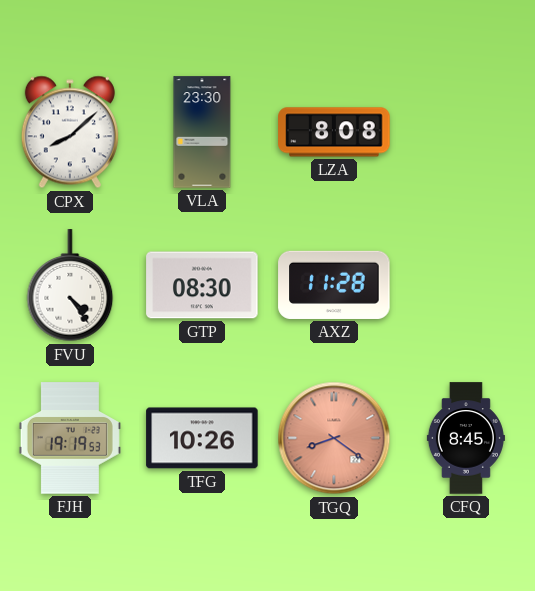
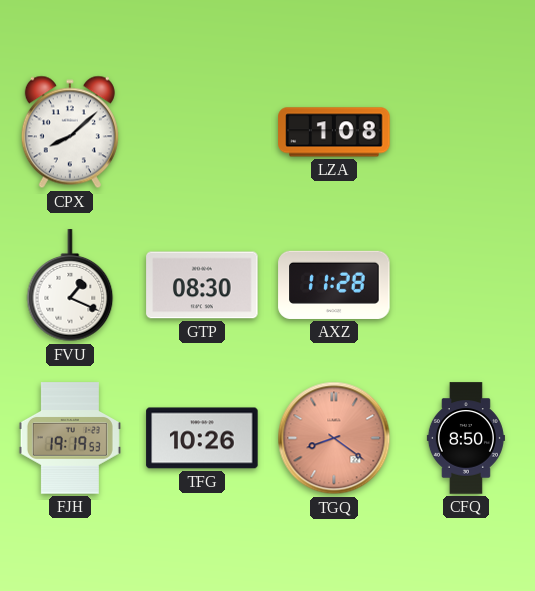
VLA: 23:30 -> none (202, 132)
LZA: 8:08 -> 1:08 (334, 132)
FVU: 4:24 -> 1:19 (70, 286)
CFQ: 8:45 -> 8:50 (466, 438)
